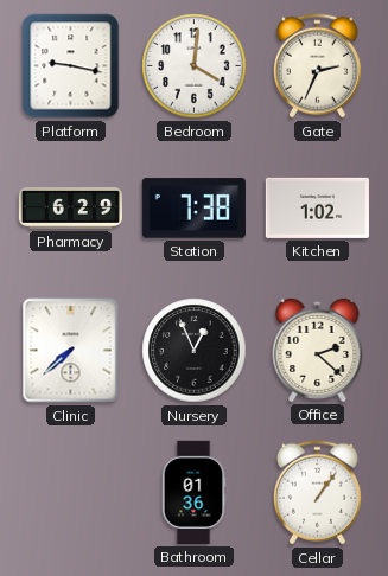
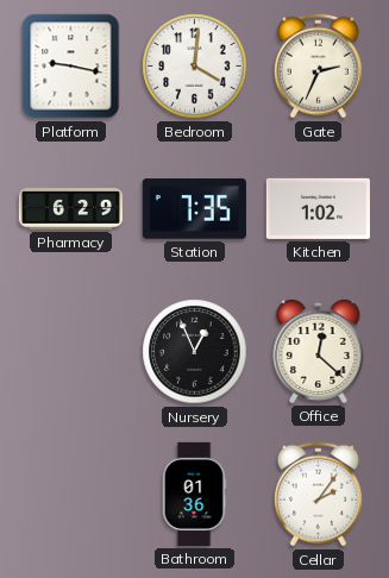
Station: 7:38 -> 7:35 (194, 209)
Clinic: 7:38 -> none (71, 351)
Office: 2:22 -> 12:22 (319, 351)
Cellar: 1:06 -> 2:06 (318, 495)
